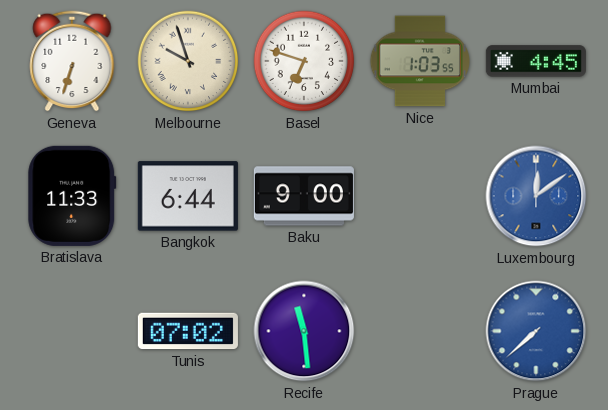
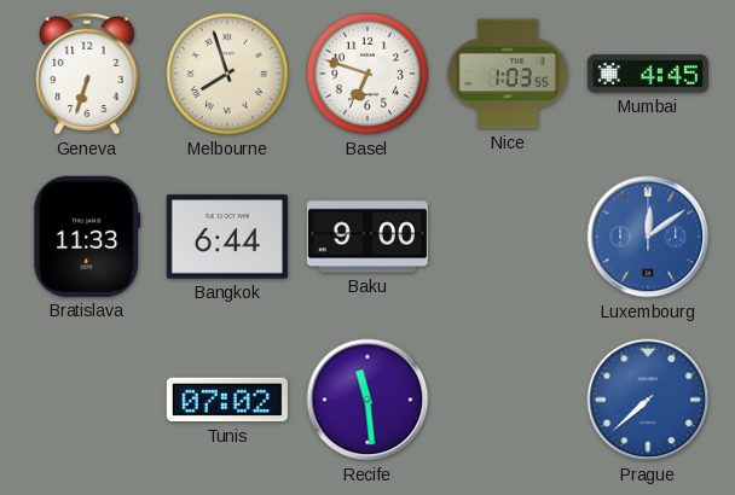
Melbourne: 9:57 -> 7:57 (227, 74)
